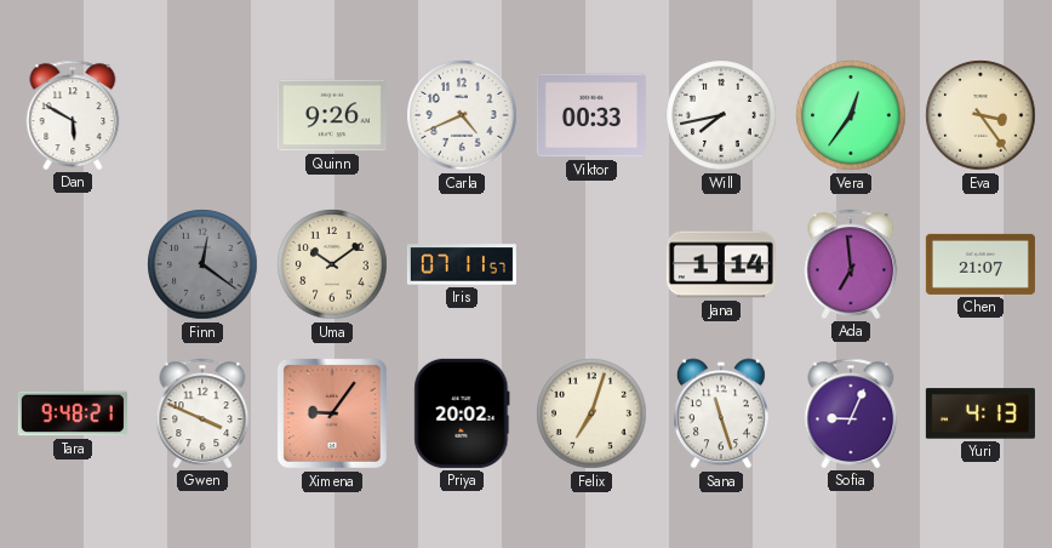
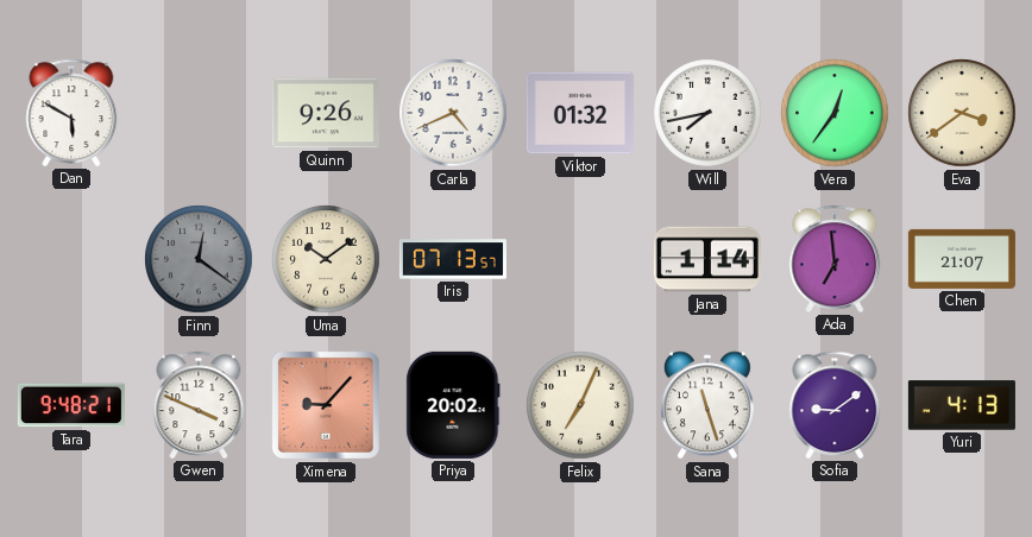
Viktor: 00:33 -> 01:32 (580, 113)
Eva: 3:24 -> 3:39 (962, 113)
Iris: 07:11 -> 07:13 (453, 259)
Ximena: 9:06 -> 9:07 (326, 405)
Felix: 7:03 -> 7:04 (580, 405)
Sofia: 9:04 -> 9:09 (835, 405)
